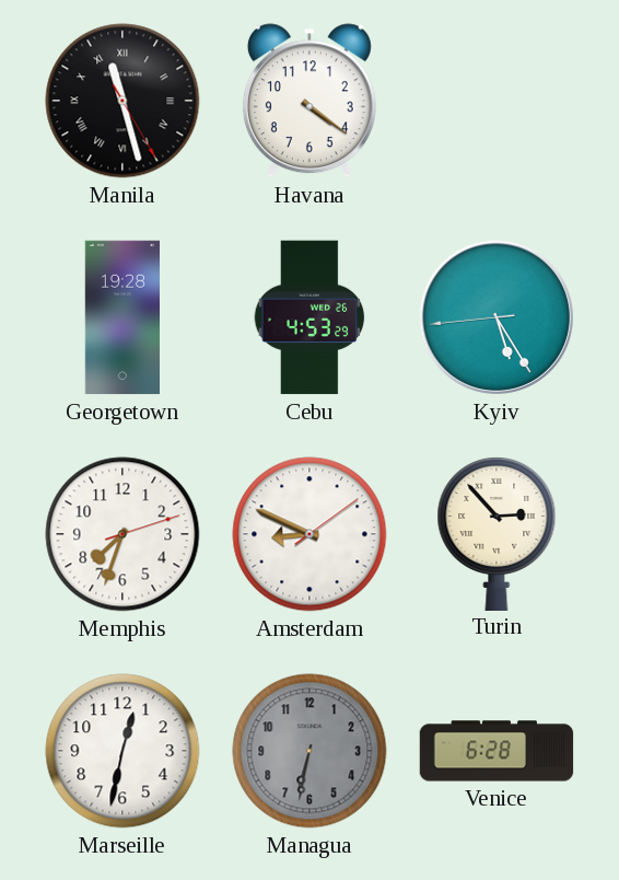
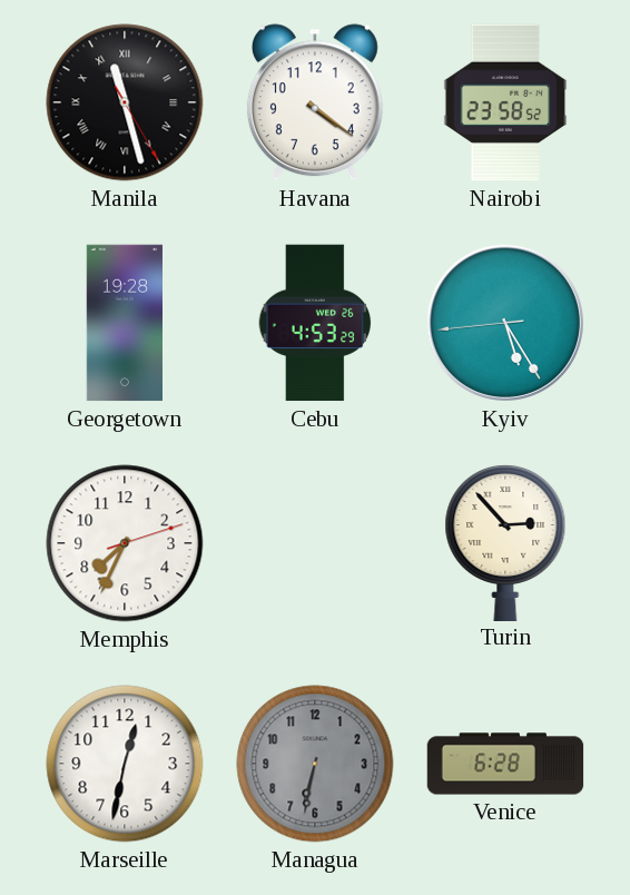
Nairobi: none -> 23:58 (505, 102)
Memphis: 7:33 -> 7:34 (125, 543)
Amsterdam: 8:49 -> none (309, 534)
